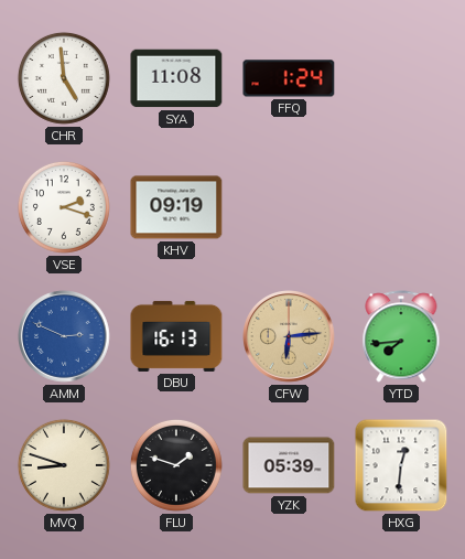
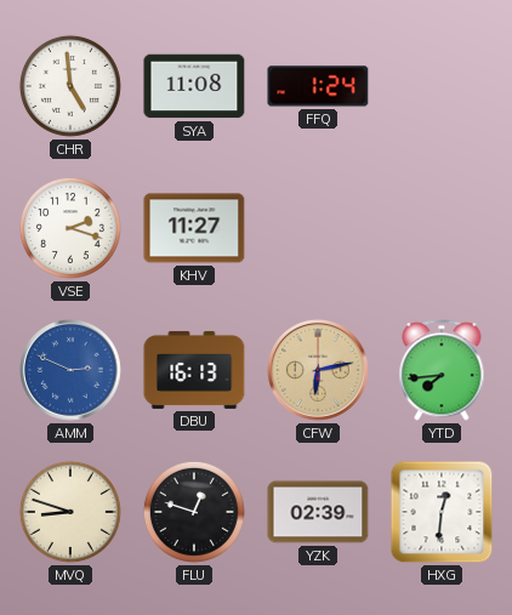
KHV: 09:19 -> 11:27 (194, 228)
CFW: 6:14 -> 6:13 (319, 371)
FLU: 1:48 -> 12:48 (194, 512)
YZK: 05:39 -> 02:39 (318, 512)
